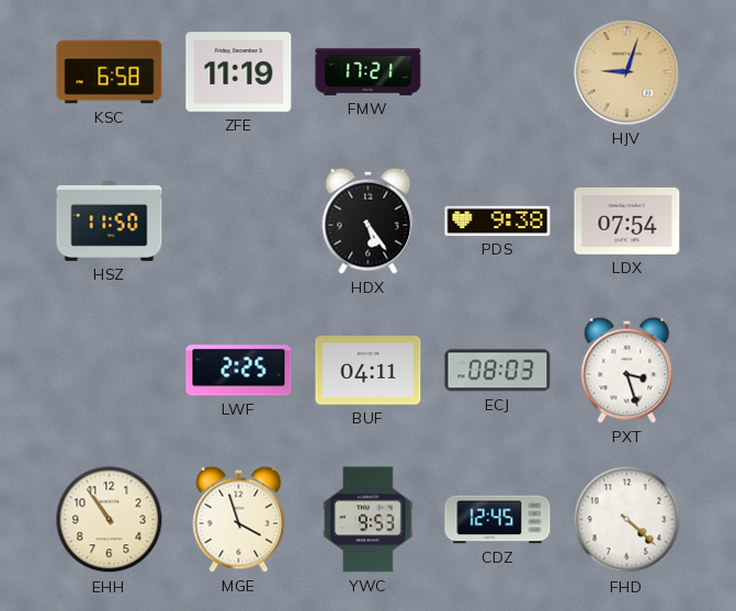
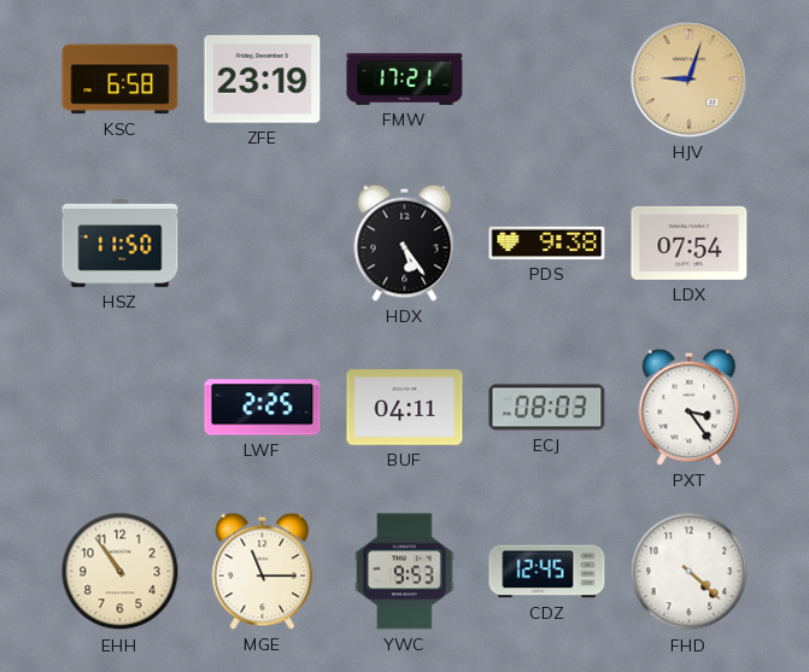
ZFE: 11:19 -> 23:19 (263, 80)
PXT: 3:27 -> 3:24 (690, 407)
MGE: 3:57 -> 11:15 (263, 571)
